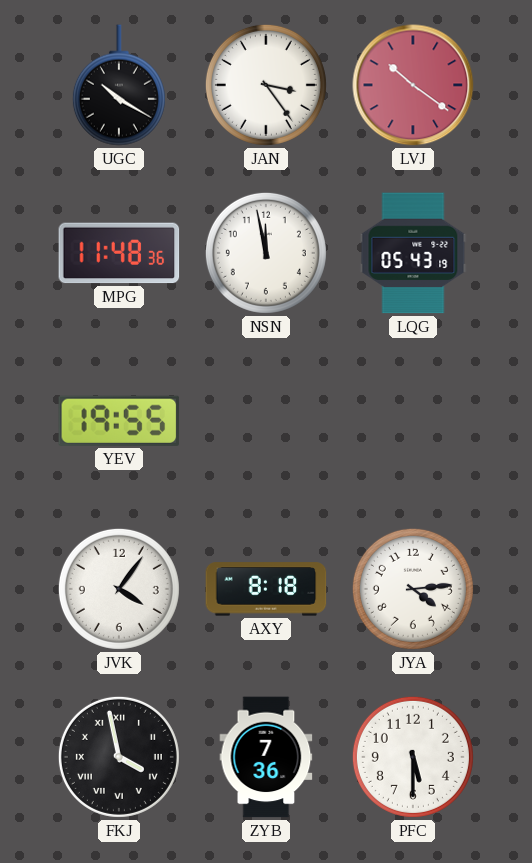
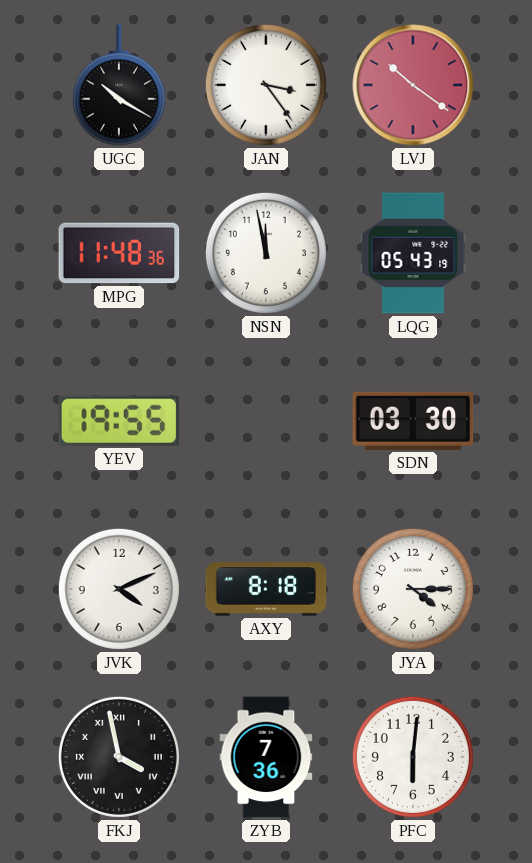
SDN: none -> 03:30 (413, 421)
JVK: 4:06 -> 4:11 (119, 589)
JYA: 4:14 -> 4:15 (413, 589)
PFC: 5:30 -> 6:01 (413, 757)
